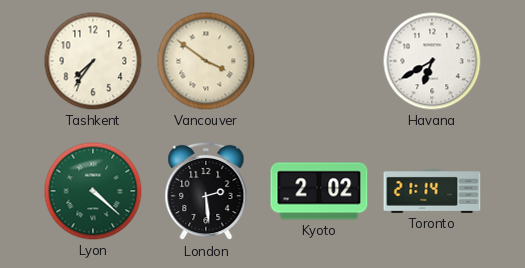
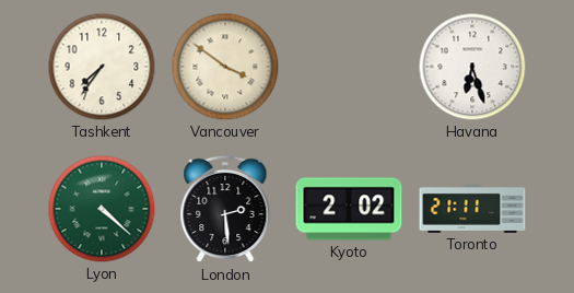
Havana: 6:40 -> 6:27 (472, 67)
Toronto: 21:14 -> 21:11 (472, 209)
